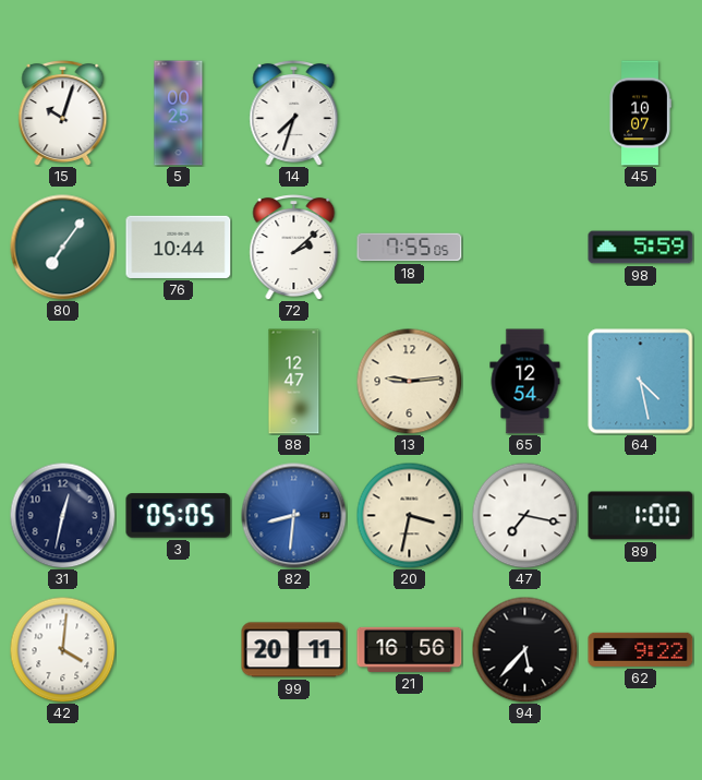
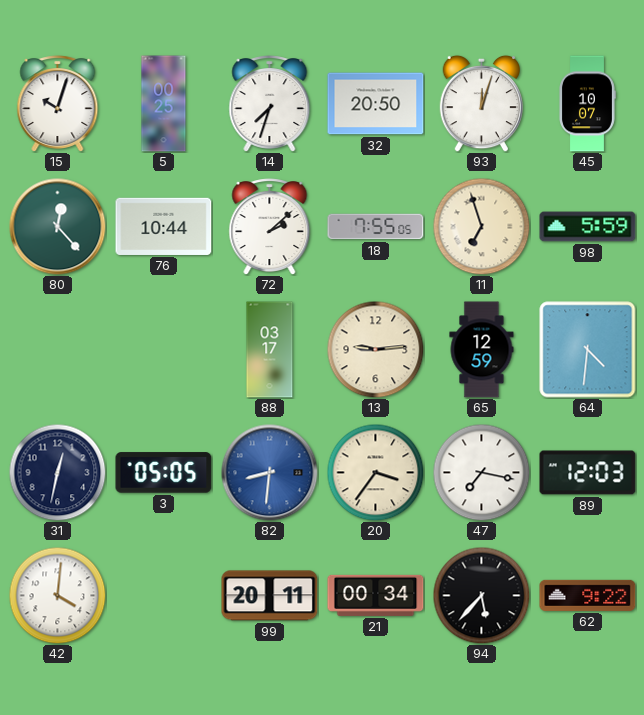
32: none -> 20:50 (376, 104)
93: none -> 12:03 (481, 103)
80: 7:06 -> 12:23 (58, 227)
11: none -> 6:57 (481, 226)
88: 12:47 -> 03:17 (270, 350)
65: 12:54 -> 12:59 (482, 350)
64: 4:28 -> 4:31 (588, 350)
20: 3:32 -> 3:36 (375, 472)
89: 1:00 -> 12:03 (588, 473)
21: 16:56 -> 00:34 (376, 595)
